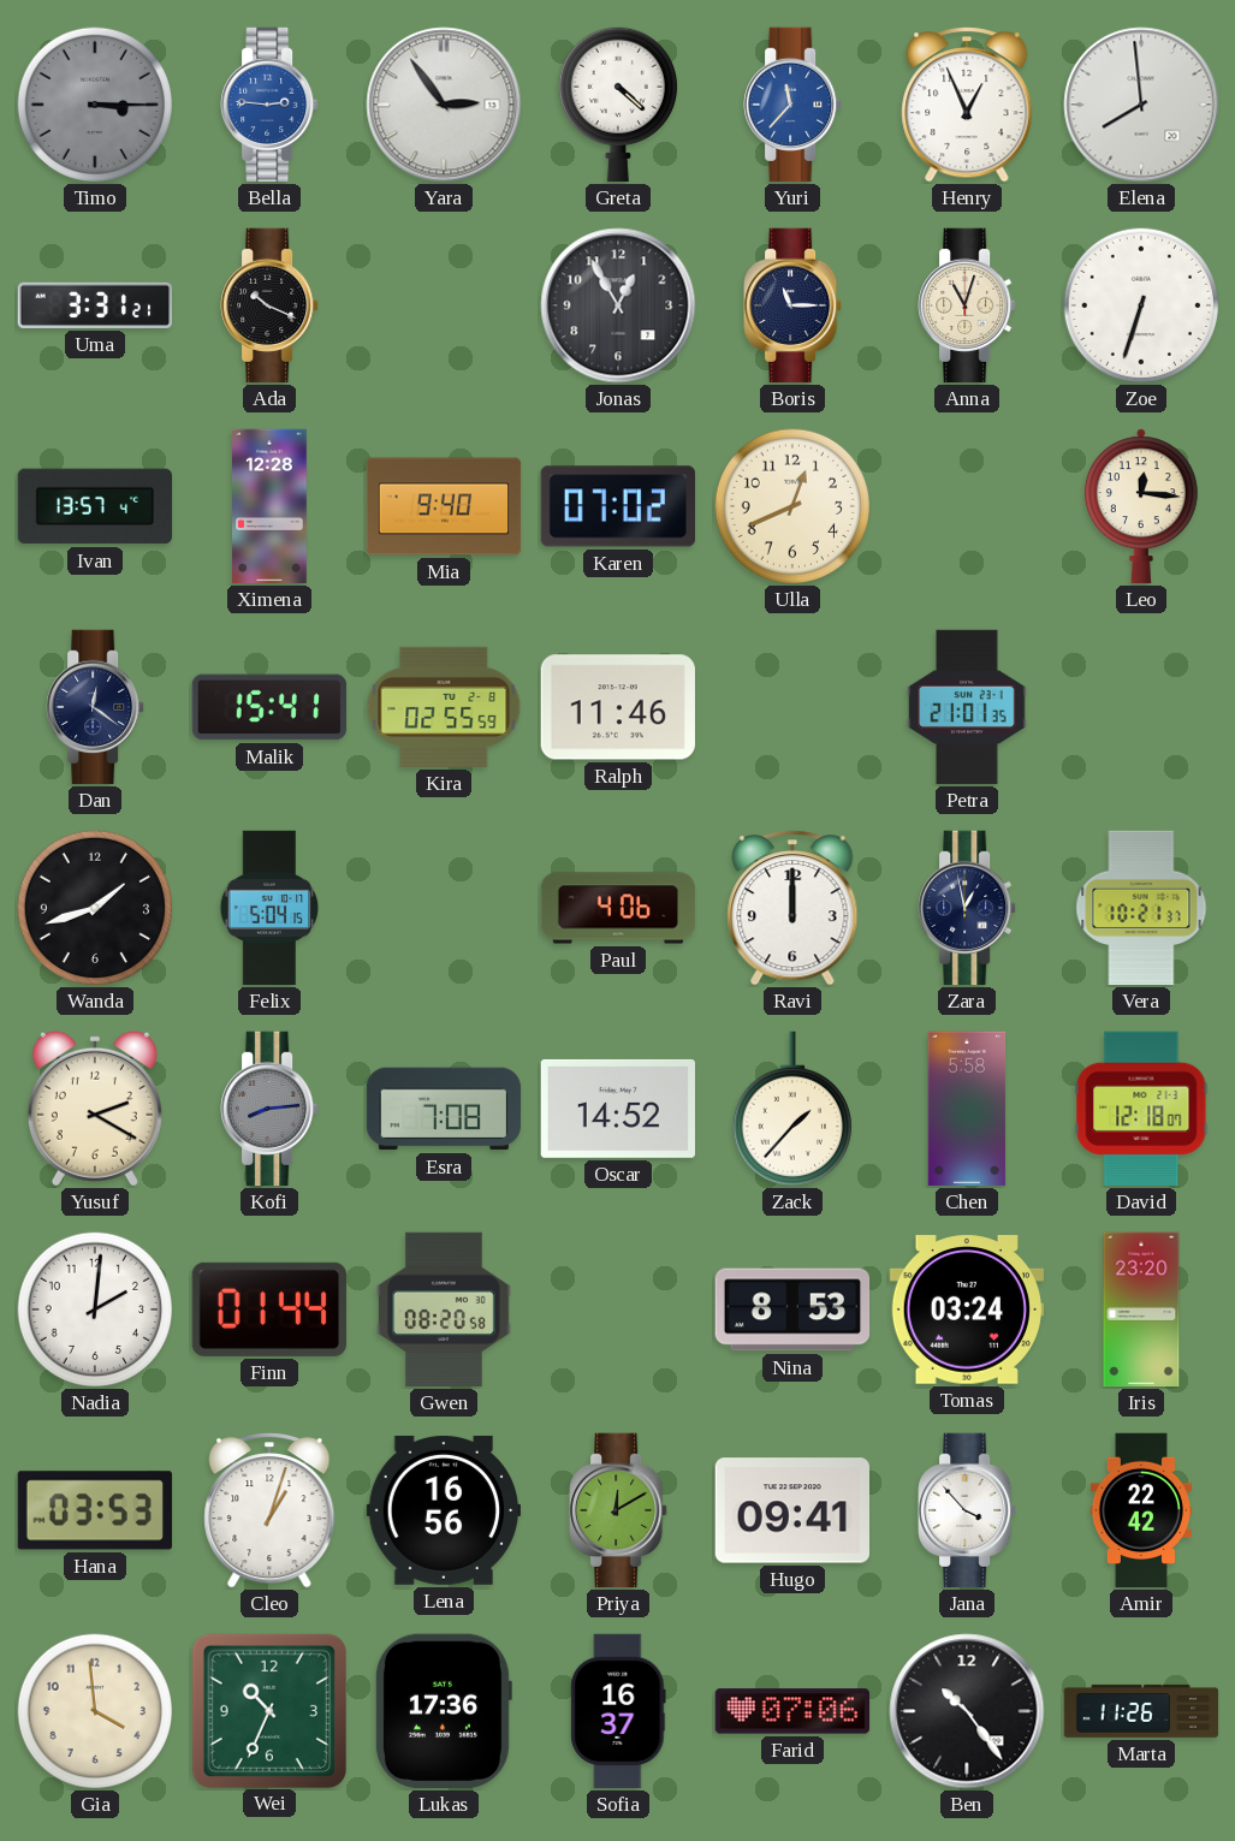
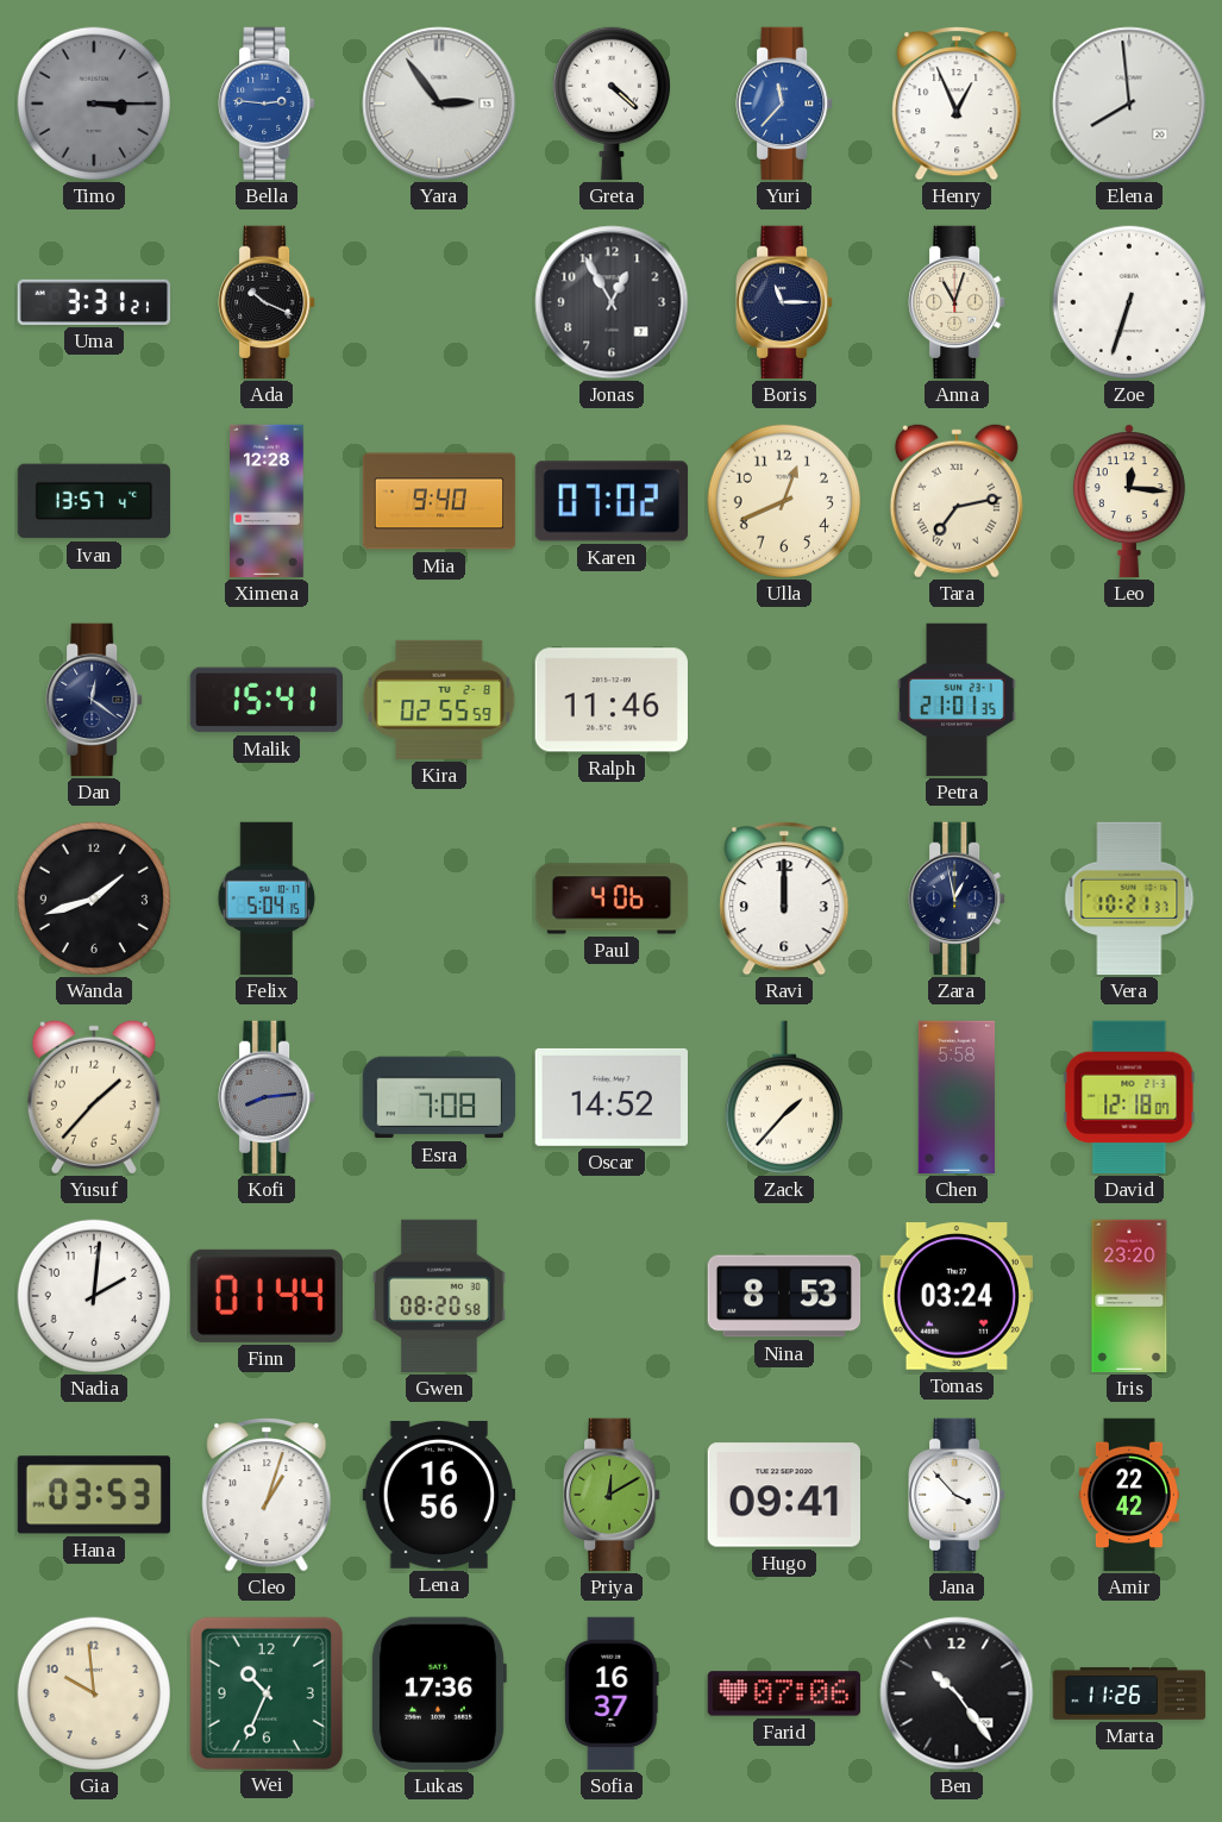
Tara: none -> 7:13 (957, 501)
Yusuf: 2:20 -> 1:37 (94, 1097)
Gia: 3:59 -> 9:59 (93, 1692)
